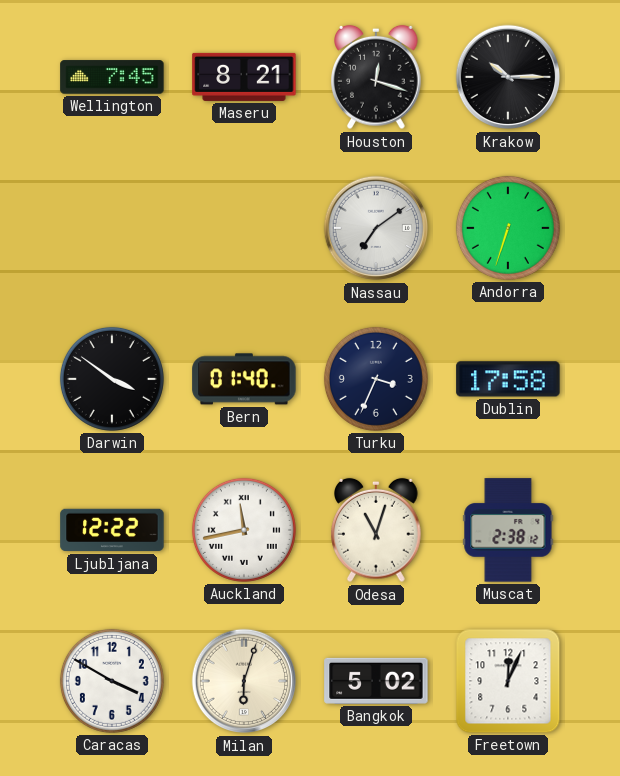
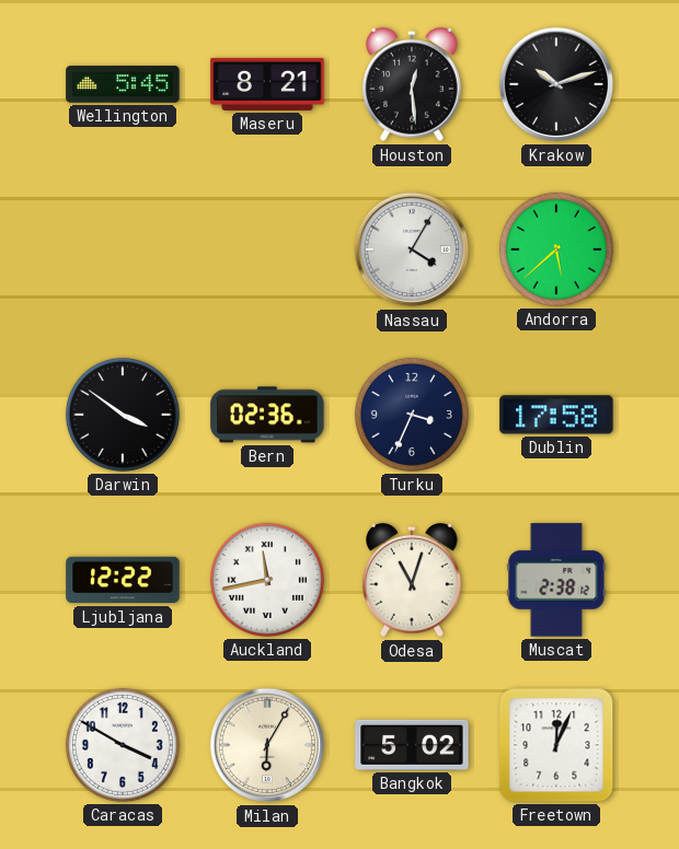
Wellington: 7:45 -> 5:45 (123, 84)
Houston: 12:18 -> 12:29 (412, 84)
Krakow: 10:15 -> 10:12 (556, 84)
Nassau: 7:09 -> 4:05 (412, 249)
Andorra: 6:33 -> 5:38 (556, 249)
Bern: 01:40 -> 02:36 (267, 415)
Milan: 6:03 -> 6:05 (267, 745)
